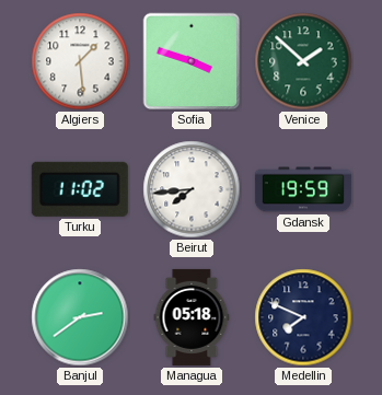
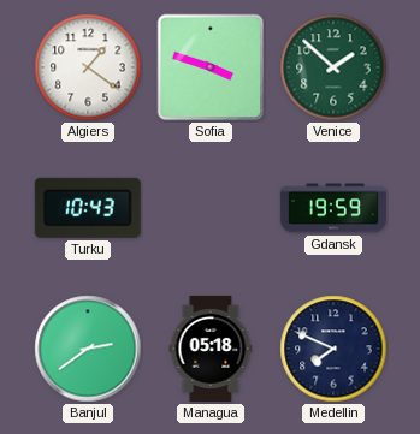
Algiers: 1:29 -> 1:21 (88, 67)
Turku: 11:02 -> 10:43 (88, 208)
Beirut: 7:44 -> none (192, 189)
